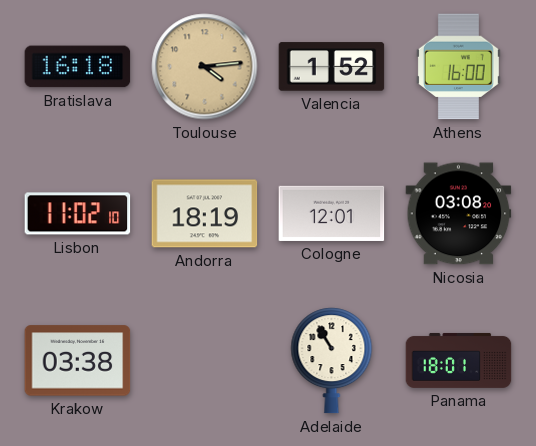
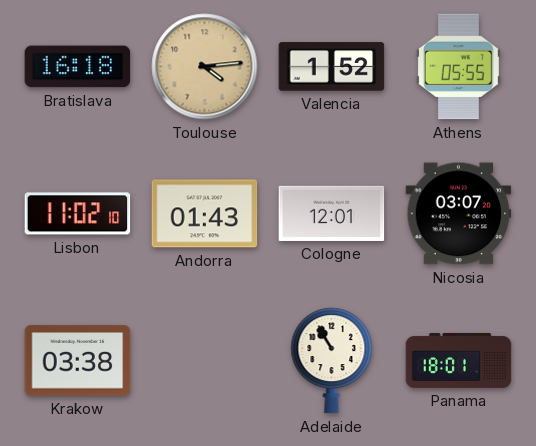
Athens: 16:00 -> 05:55 (458, 67)
Andorra: 18:19 -> 01:43 (205, 214)
Nicosia: 03:08 -> 03:07 (459, 214)
